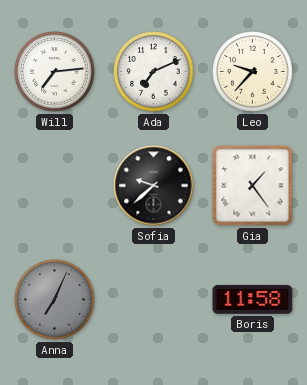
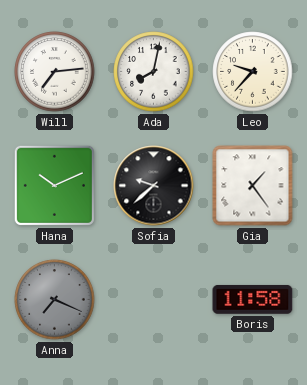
Ada: 7:11 -> 8:02 (154, 72)
Hana: none -> 10:11 (54, 185)
Anna: 7:04 -> 7:19 (55, 300)
